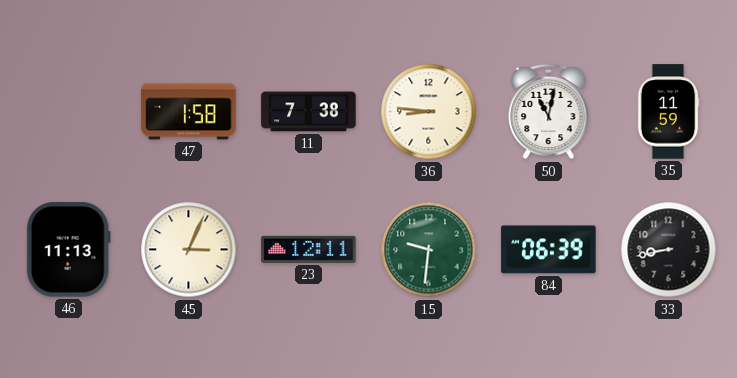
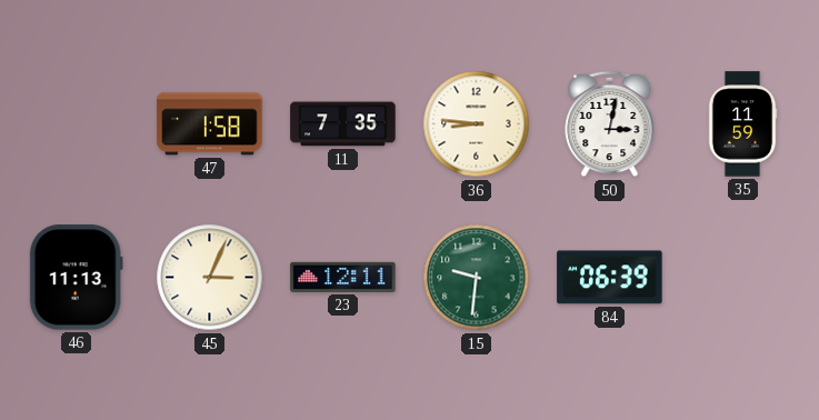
11: 7:38 -> 7:35 (343, 124)
50: 11:02 -> 3:02 (610, 124)
33: 8:43 -> none (669, 250)
